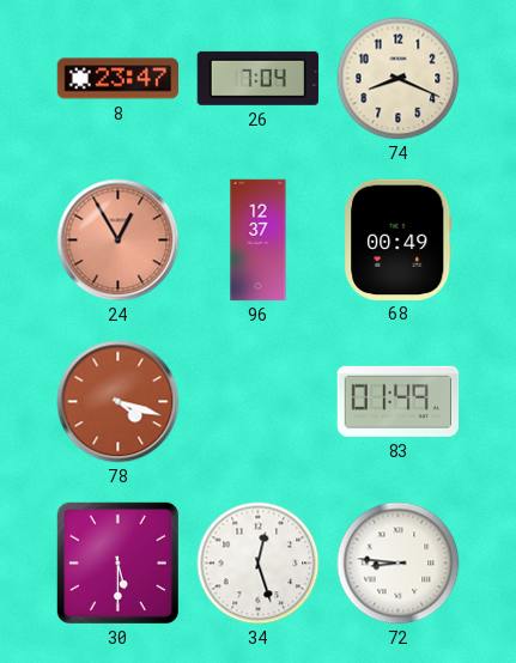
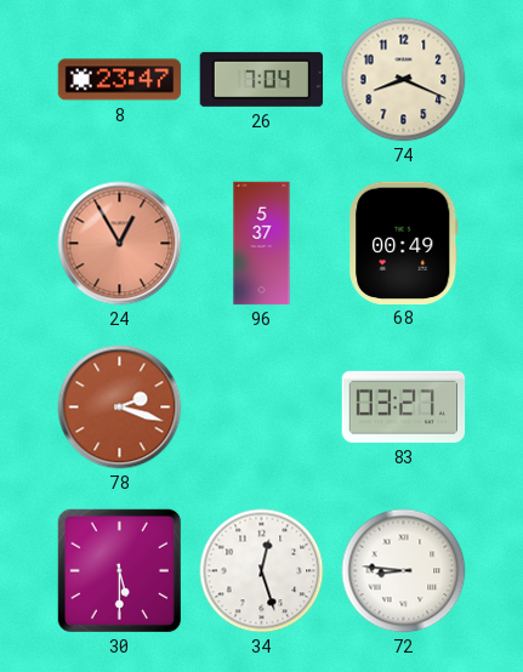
96: 12:37 -> 5:37 (262, 244)
78: 4:18 -> 2:18 (120, 408)
83: 01:49 -> 03:27 (404, 406)
